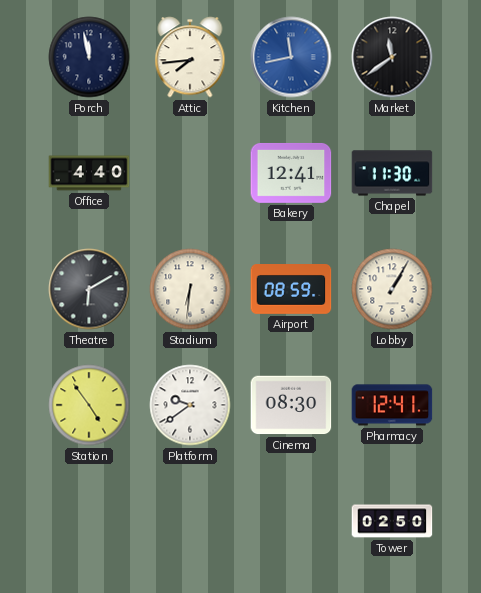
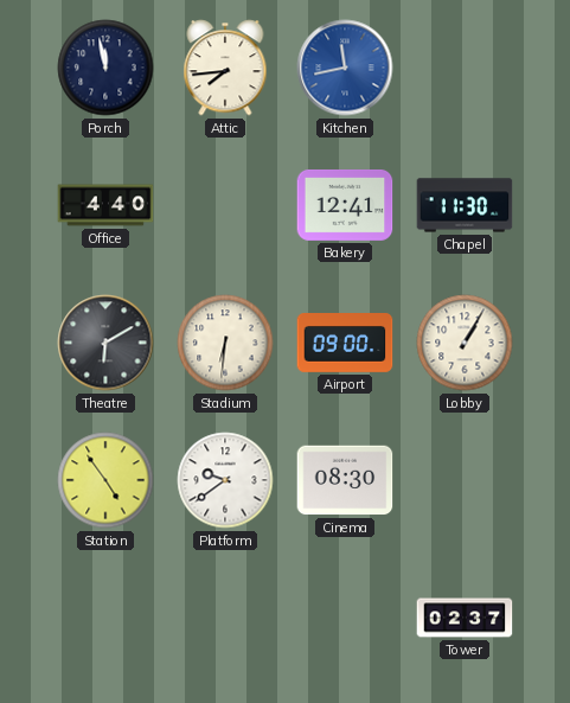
Market: 11:39 -> none (392, 57)
Airport: 08:59 -> 09:00 (345, 344)
Pharmacy: 12:41 -> none (392, 405)
Tower: 02:50 -> 02:37 (465, 618)
